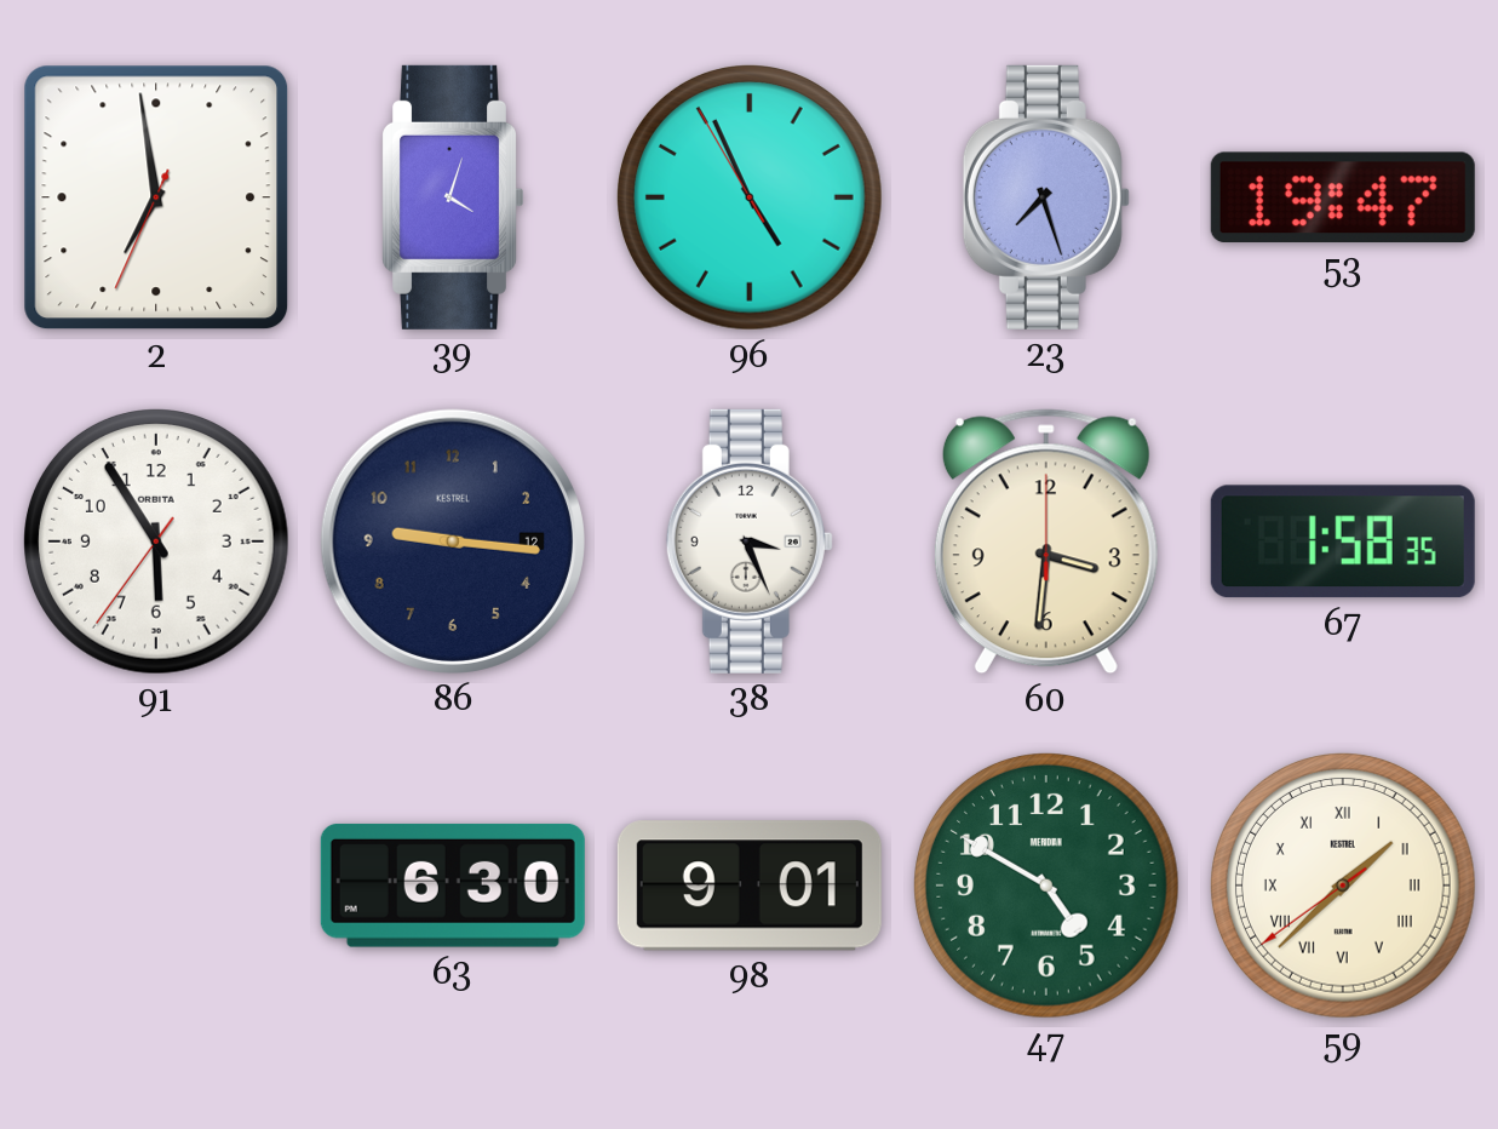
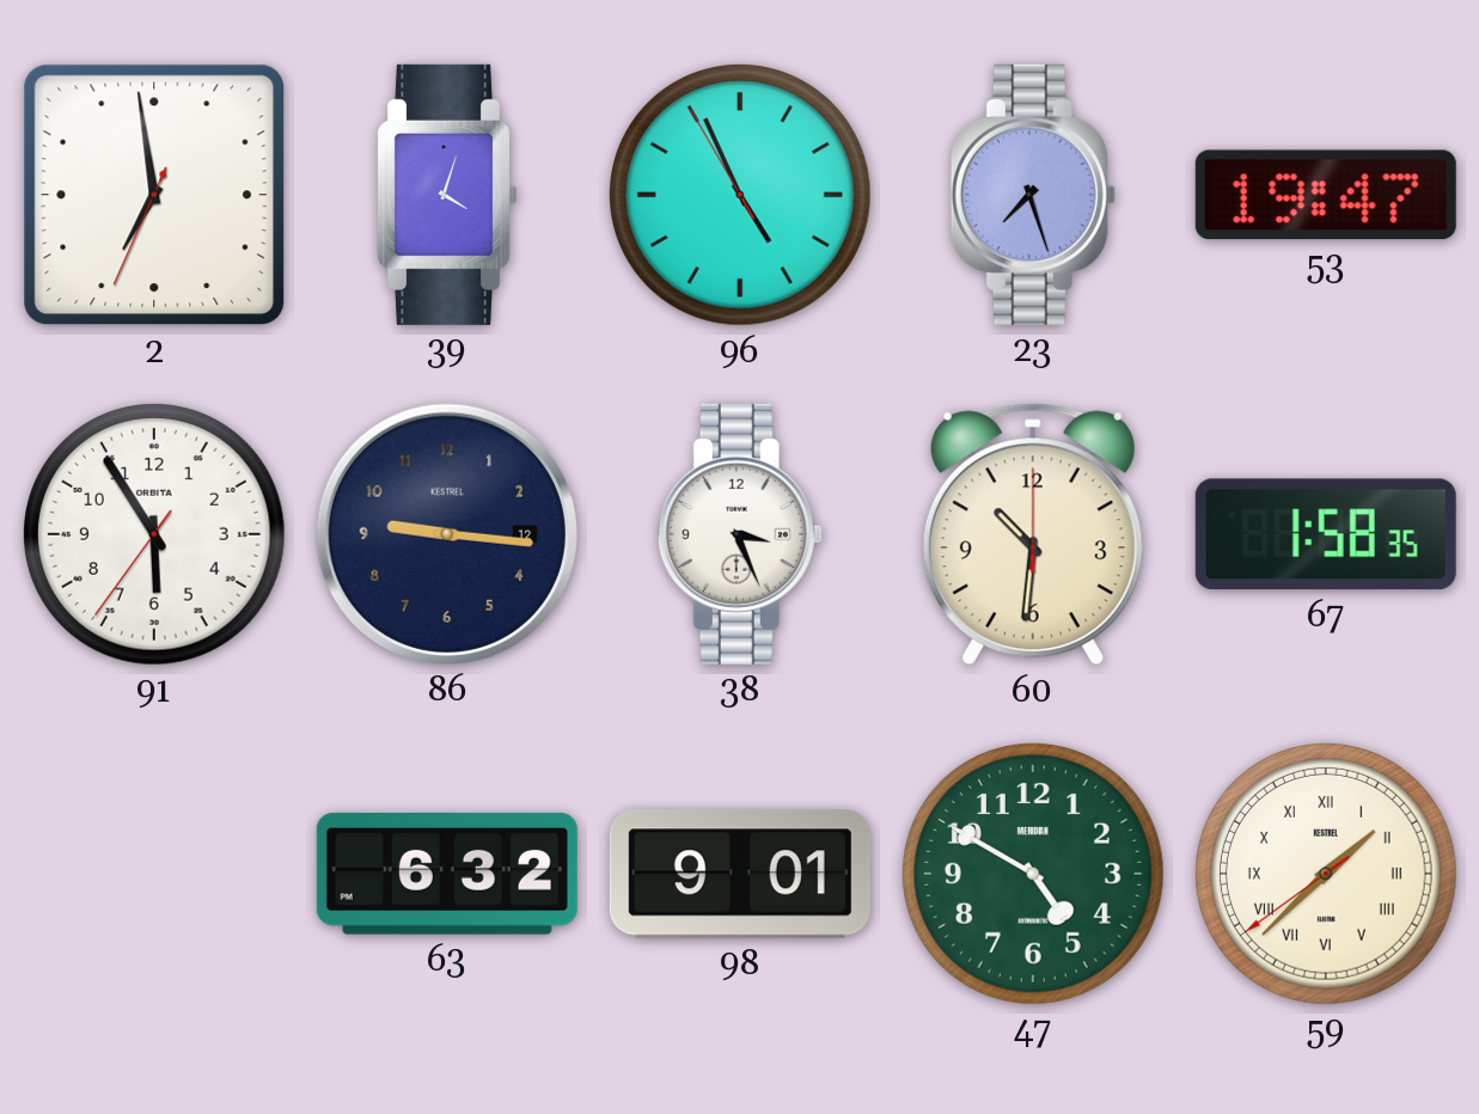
60: 3:31 -> 10:31 (1033, 534)
63: 6:30 -> 6:32 (447, 874)
